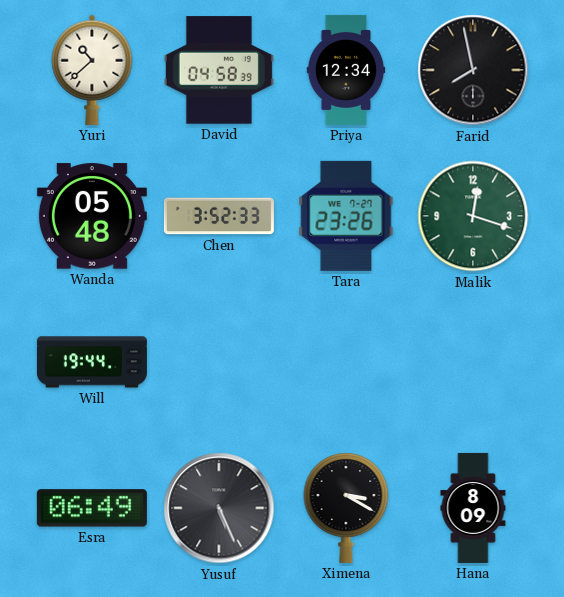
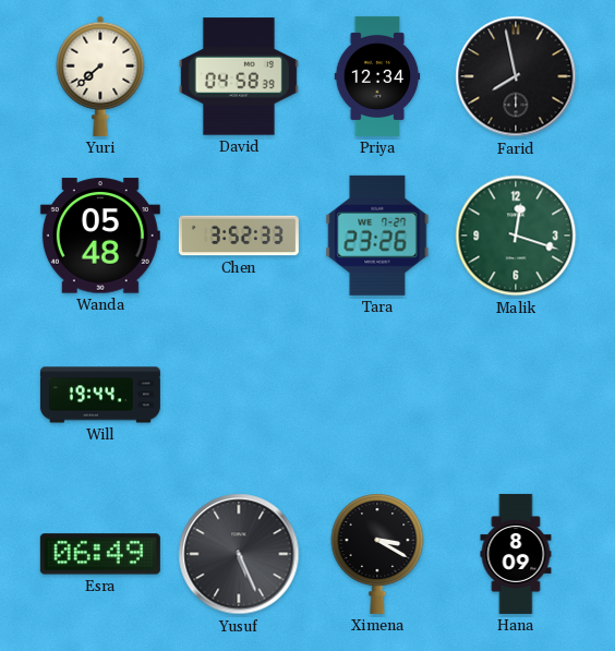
Yuri: 10:38 -> 7:38 (100, 76)
